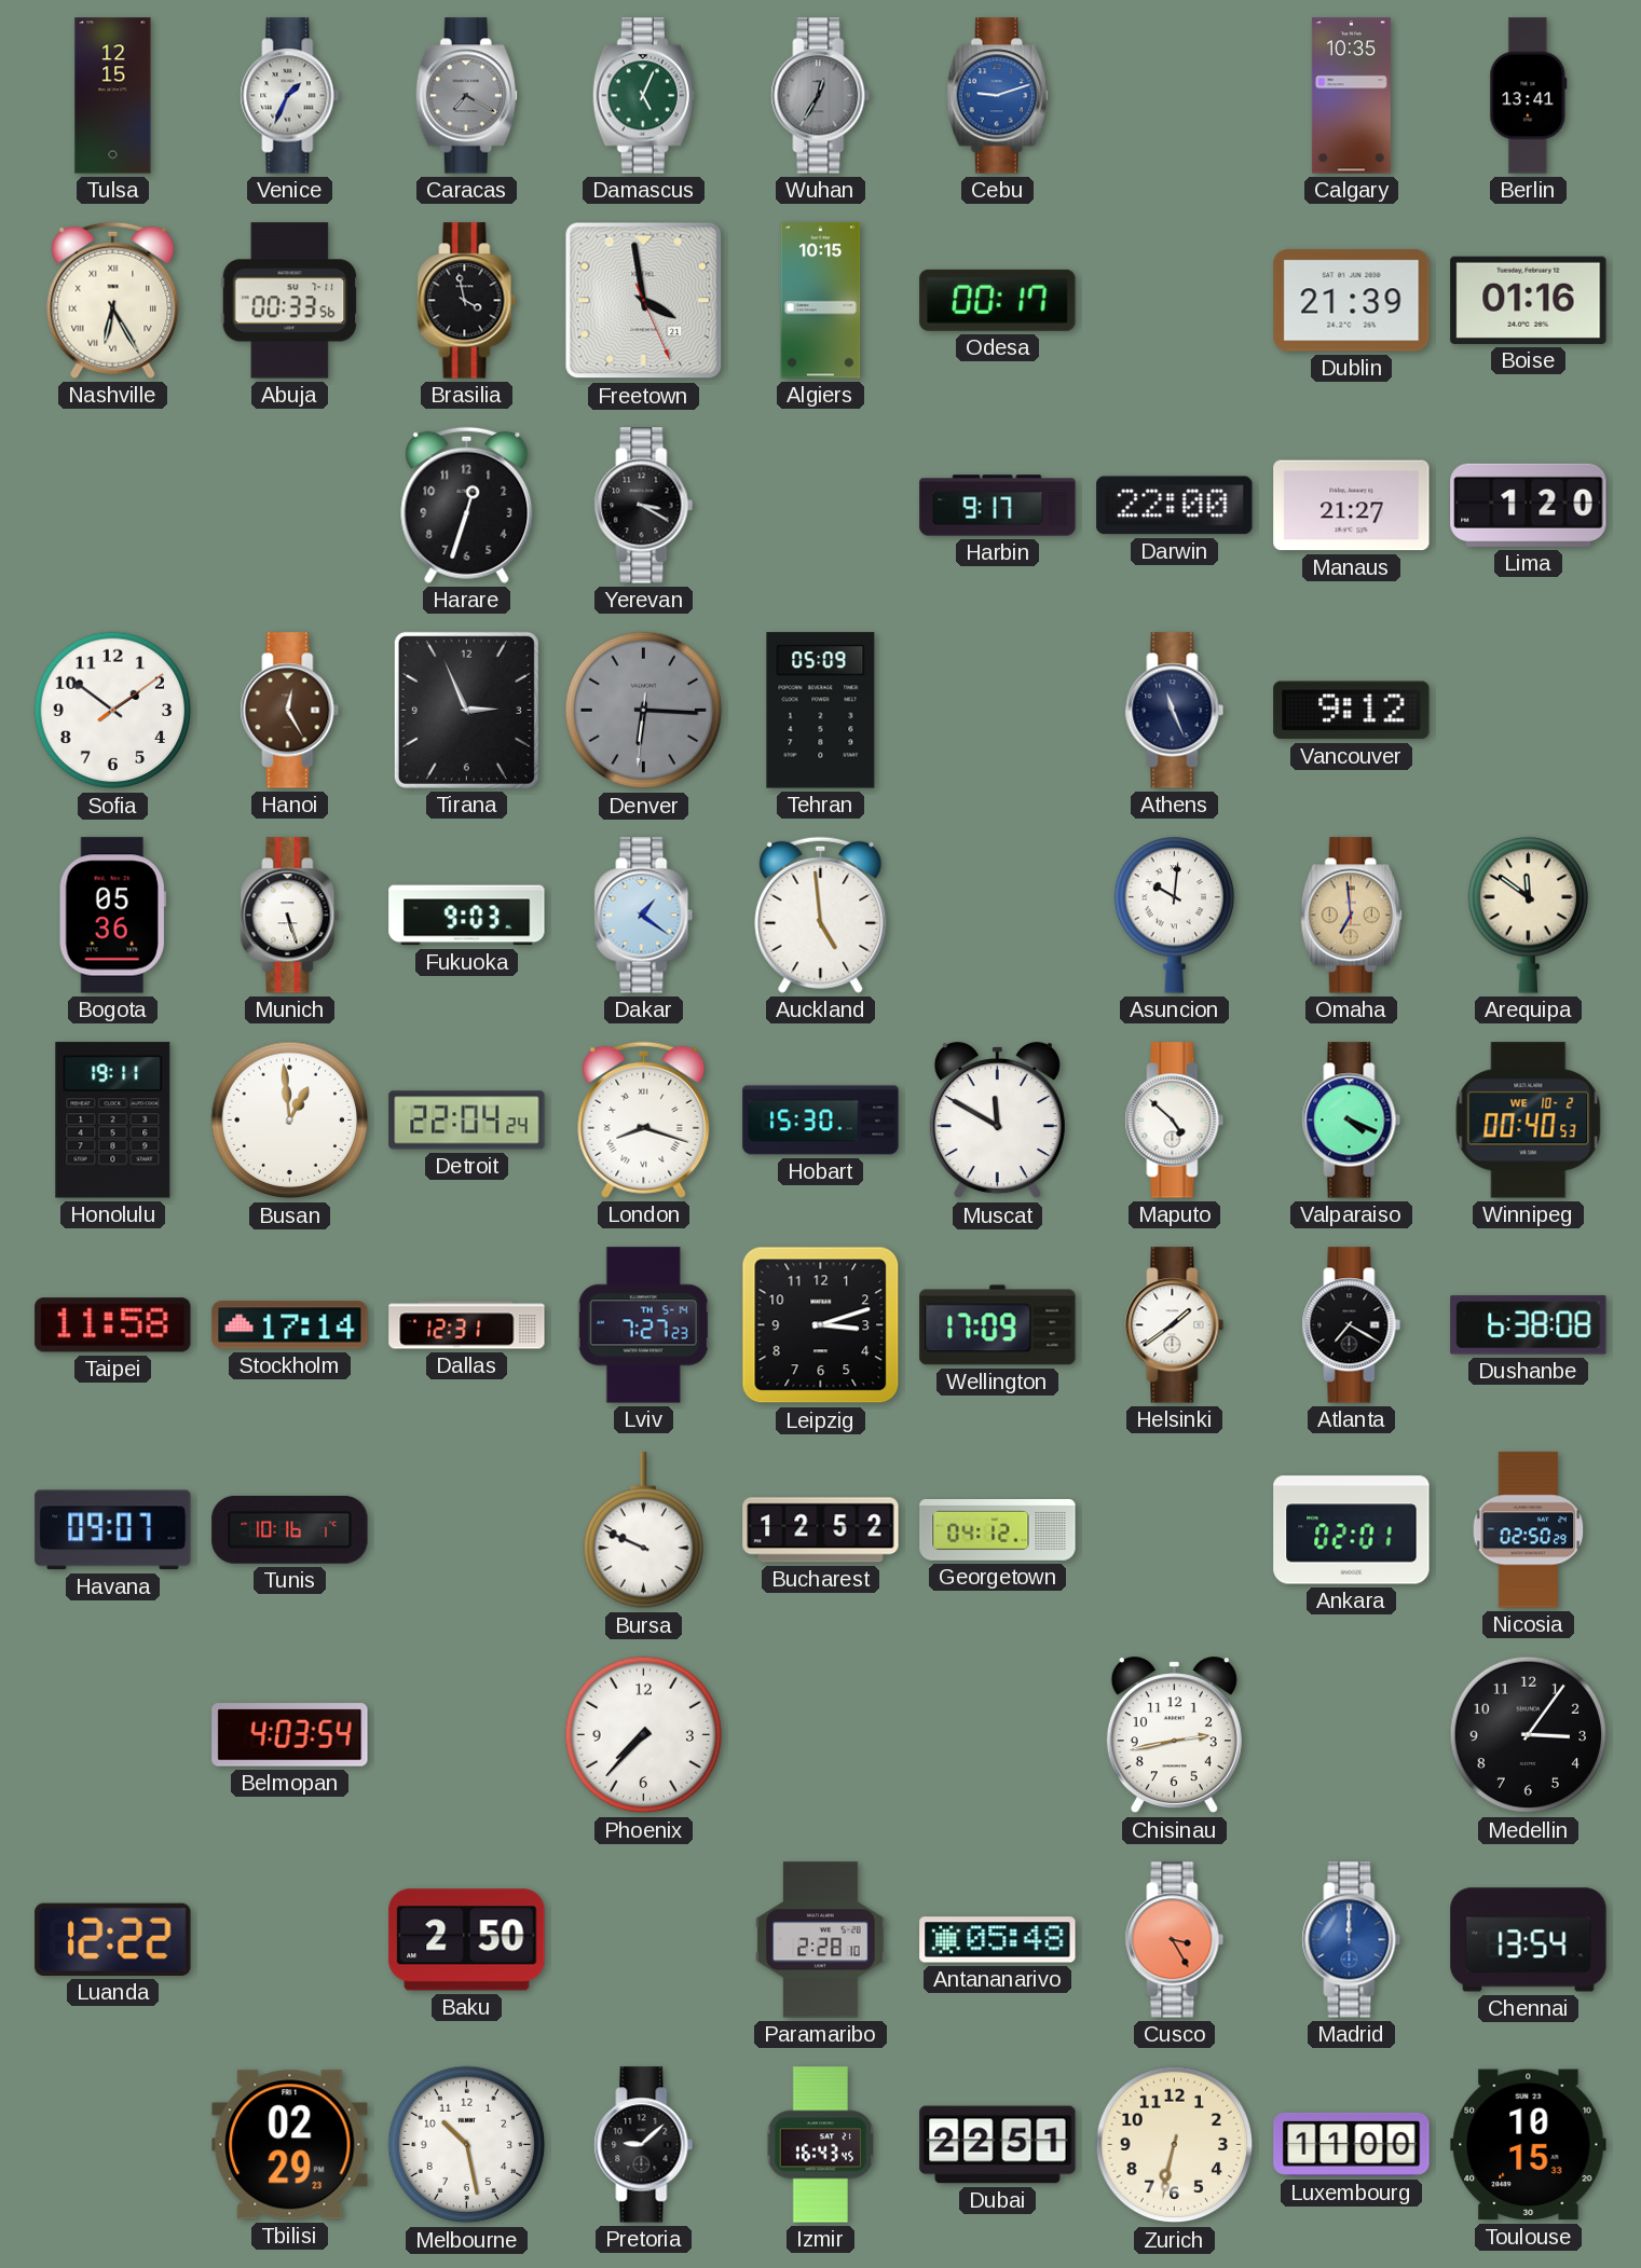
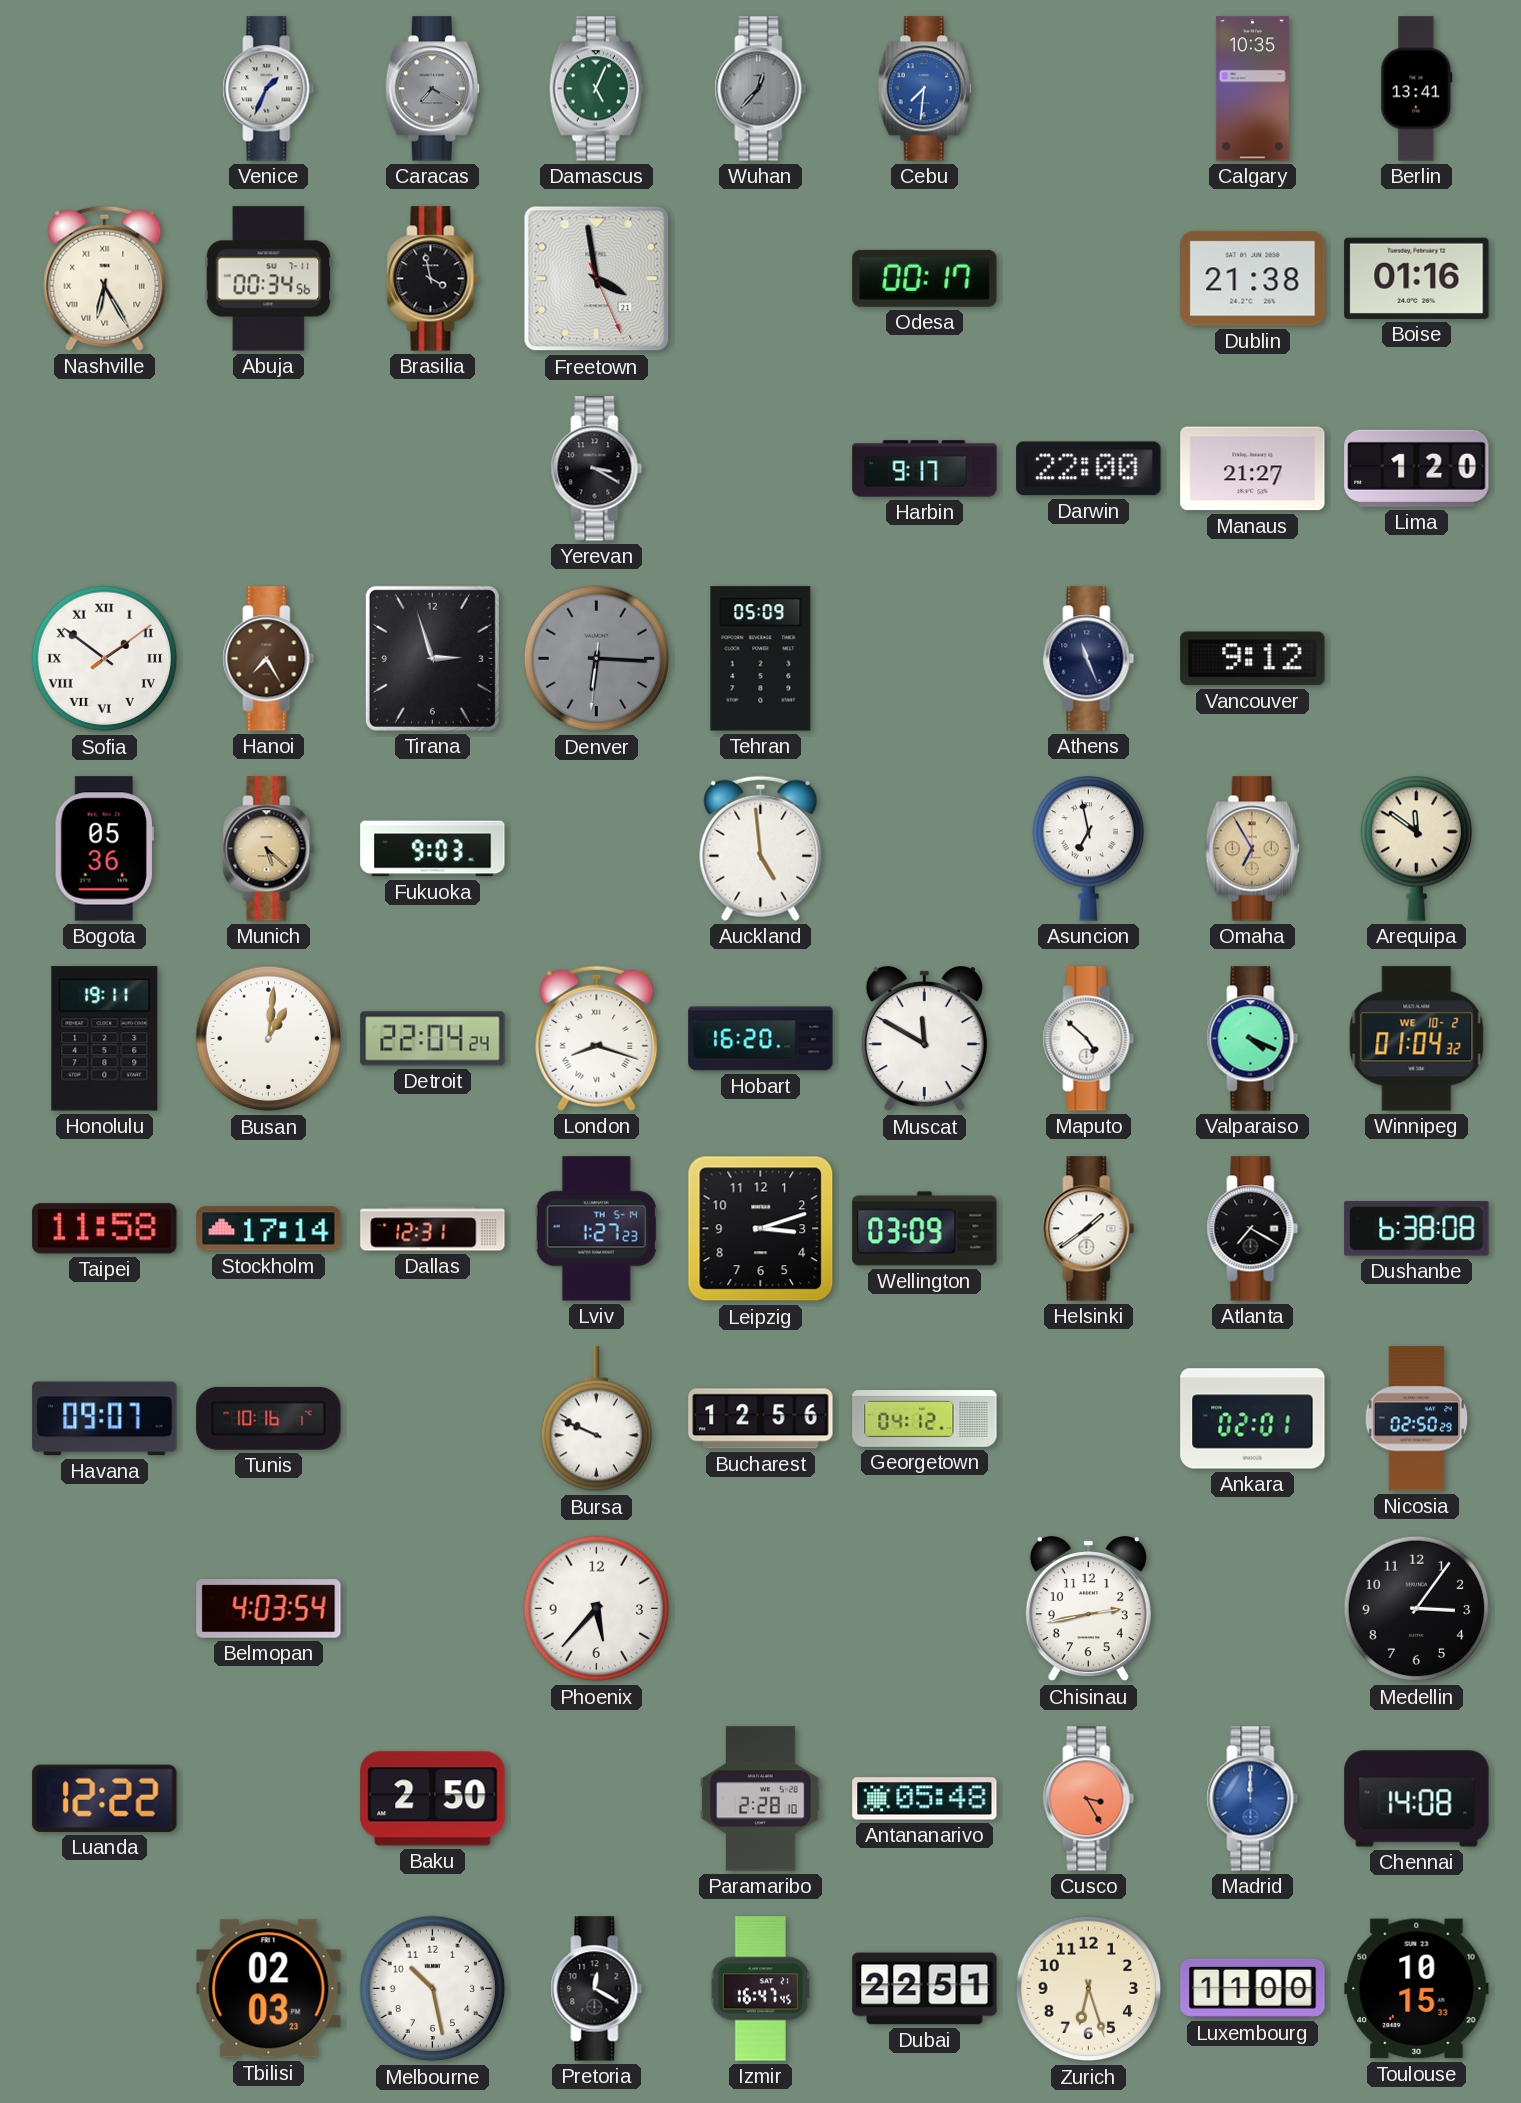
Tulsa: 12:15 -> none (113, 96)
Wuhan: 12:35 -> 12:37 (761, 89)
Cebu: 9:12 -> 7:31 (924, 89)
Abuja: 00:33 -> 00:34 (269, 279)
Algiers: 10:15 -> none (821, 301)
Dublin: 21:39 -> 21:38 (1253, 279)
Harare: 12:33 -> none (467, 505)
Sofia numerals: Arabic -> Roman (105, 659)
Hanoi: 12:25 -> 7:25 (269, 659)
Tirana: 2:56 -> 2:57 (432, 658)
Munich: 5:27 -> 5:22 (269, 849)
Munich dial: white -> champagne (269, 849)
Dakar: 1:21 -> none (644, 916)
Asuncion: 10:01 -> 6:58 (1088, 848)
Omaha: 6:59 -> 6:55 (1252, 849)
Busan: 12:59 -> 1:01 (269, 1039)
Hobart: 15:30 -> 16:20 (761, 1039)
Winnipeg: 00:40 -> 01:04 (1417, 1039)
Lviv: 7:27 -> 1:27 (596, 1229)
Wellington: 17:09 -> 03:09 (925, 1229)
Bucharest: 12:52 -> 12:56 (761, 1419)
Phoenix: 7:37 -> 5:37 (597, 1609)
Chennai: 13:54 -> 14:08 (1417, 1799)
Tbilisi: 02:29 -> 02:03 (269, 1989)
Pretoria: 9:08 -> 12:20 (597, 1989)
Izmir: 16:43 -> 16:47 (761, 1989)
Zurich: 6:32 -> 6:27 (1089, 1989)
